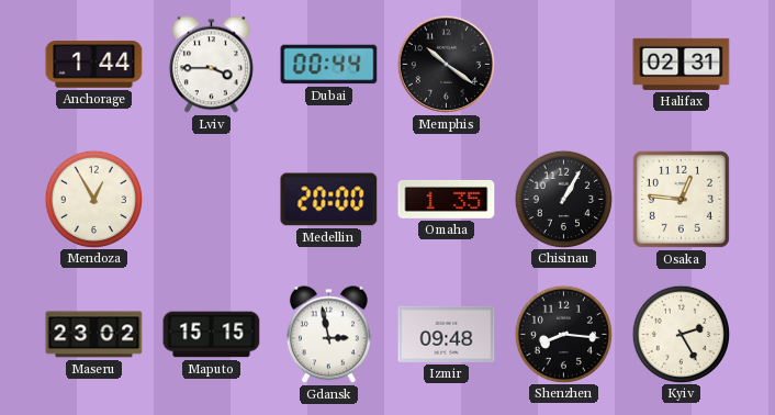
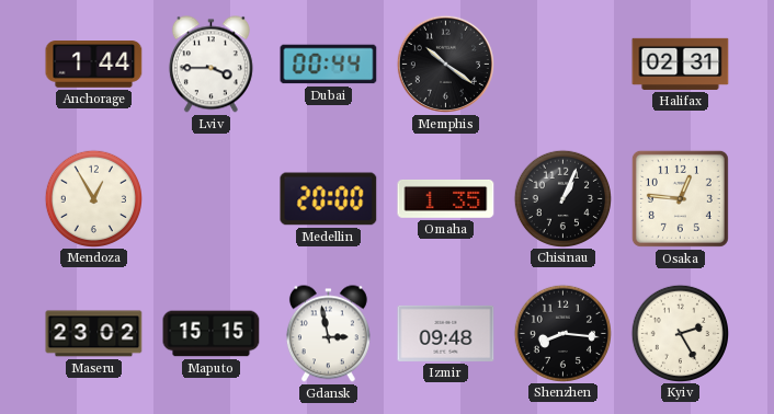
Chisinau: 1:05 -> 1:04 (562, 198)
